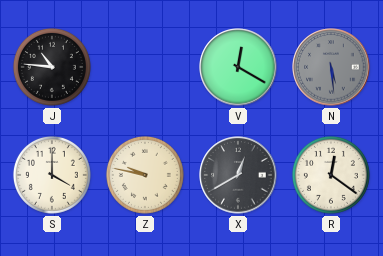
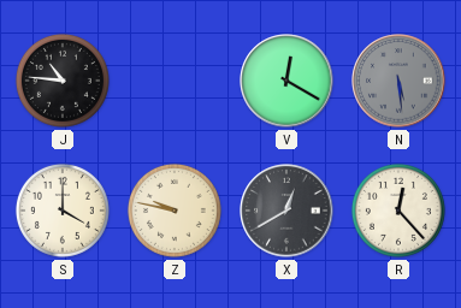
R: 12:21 -> 12:23 (398, 211)
